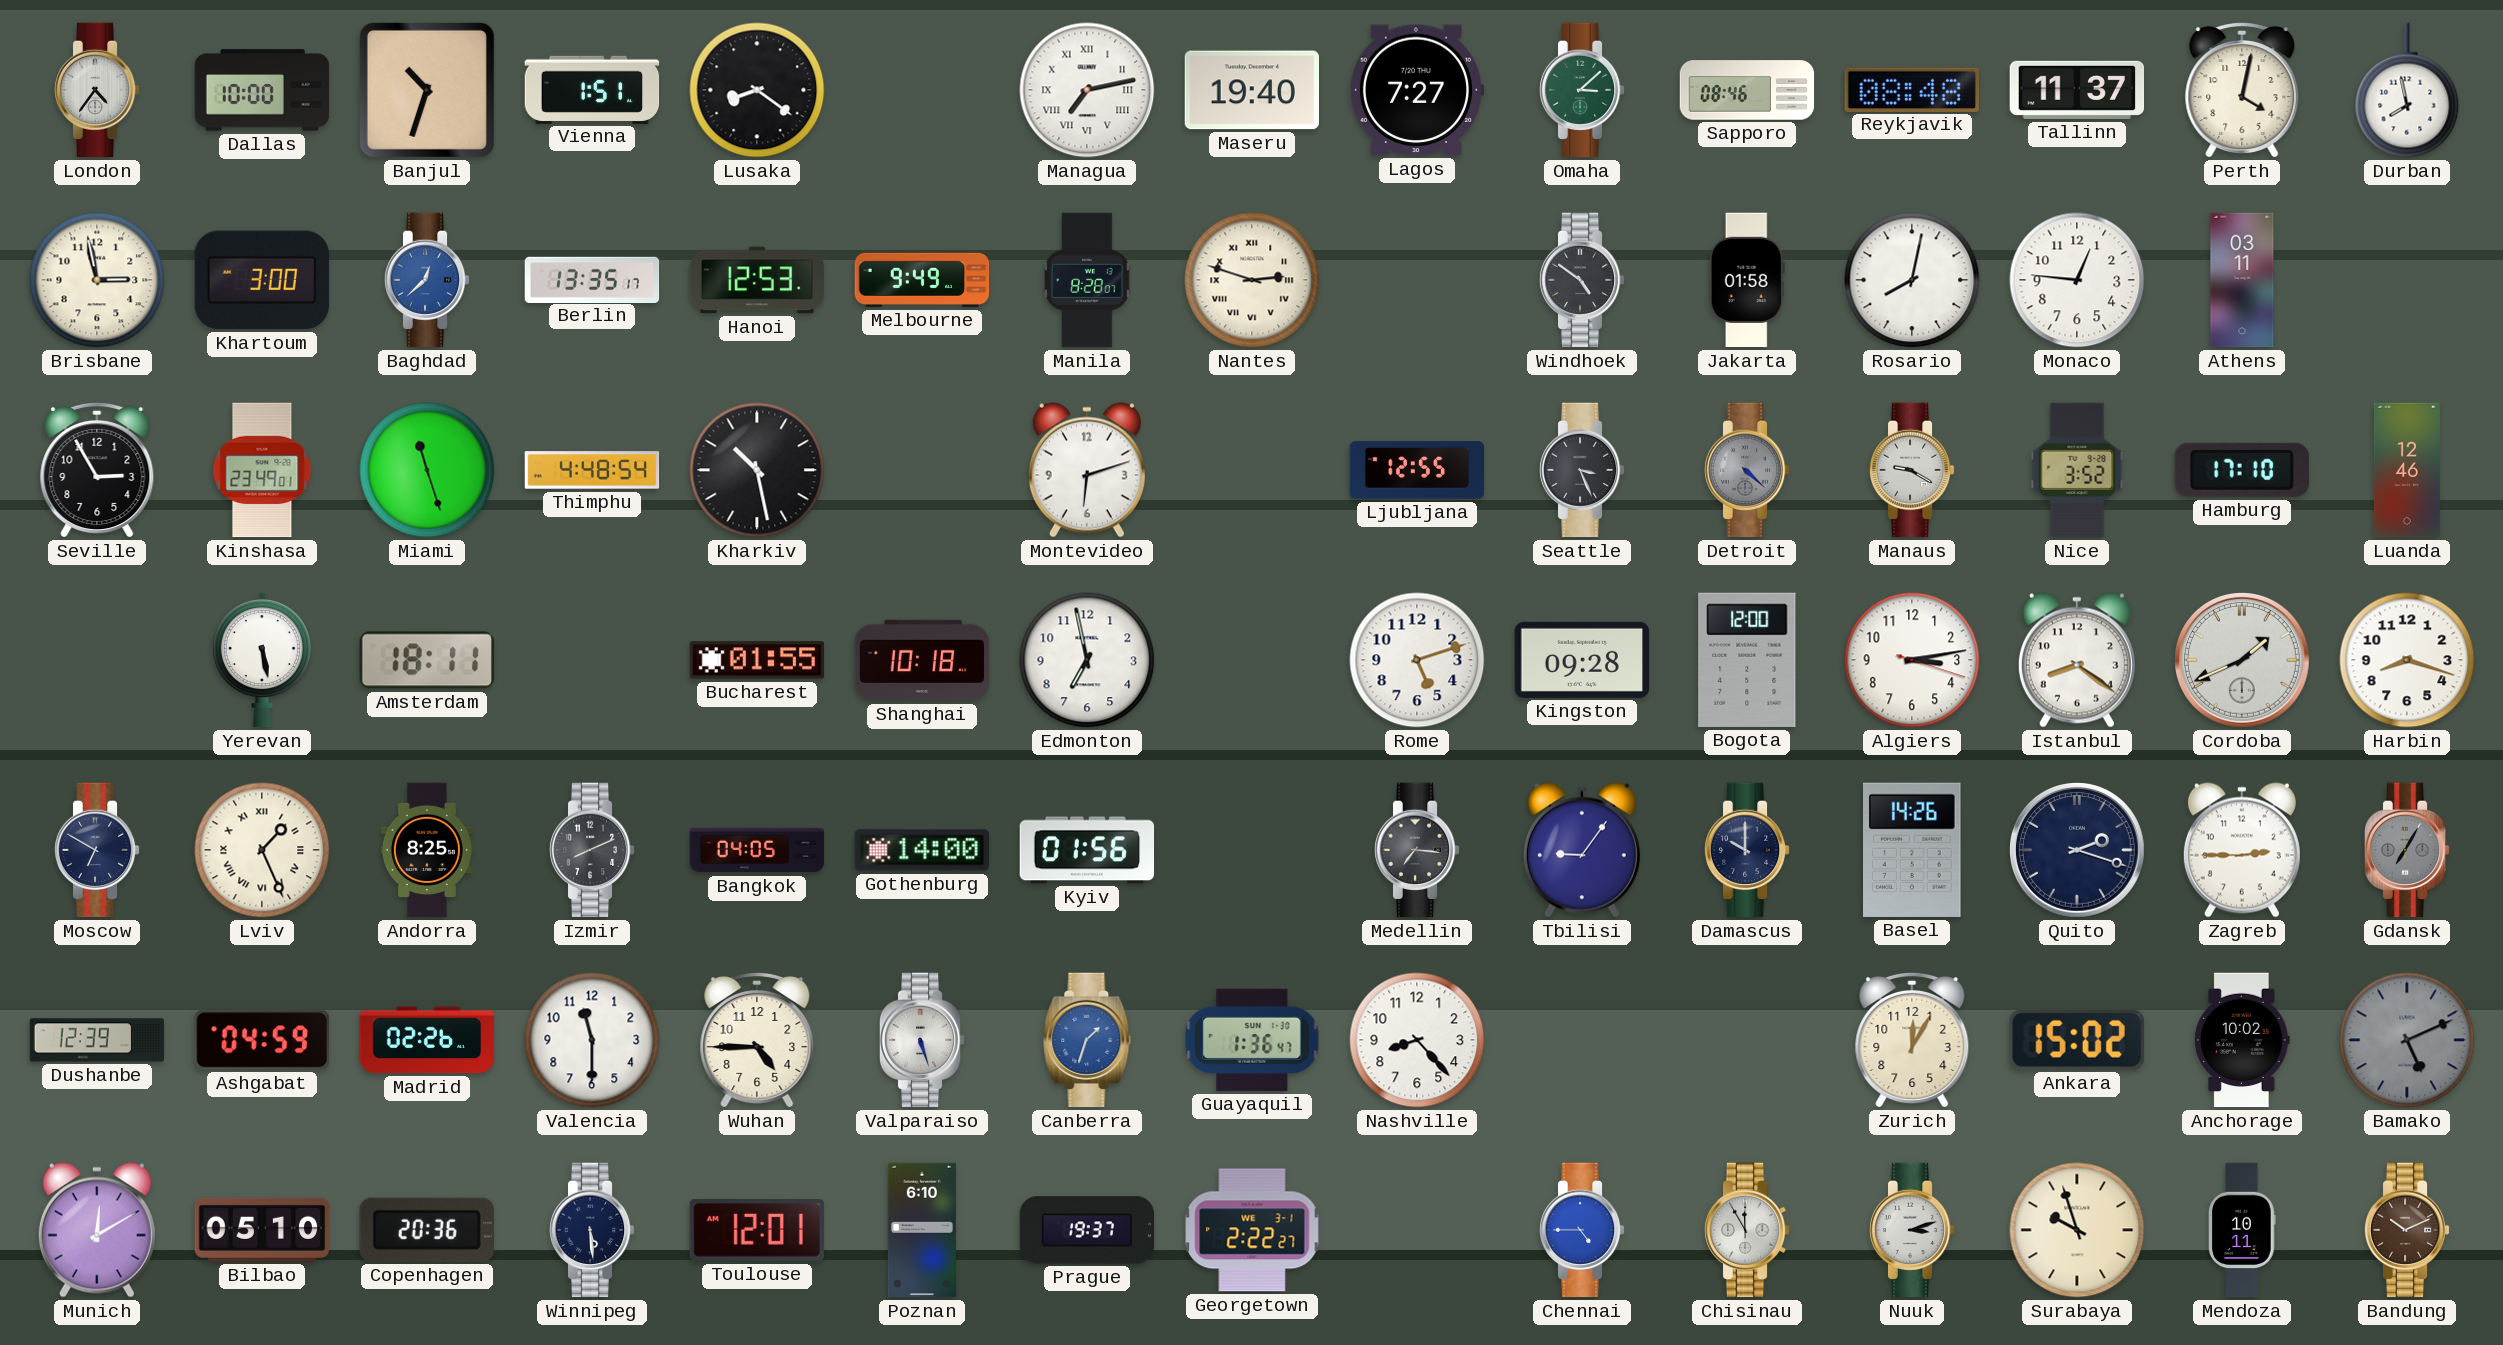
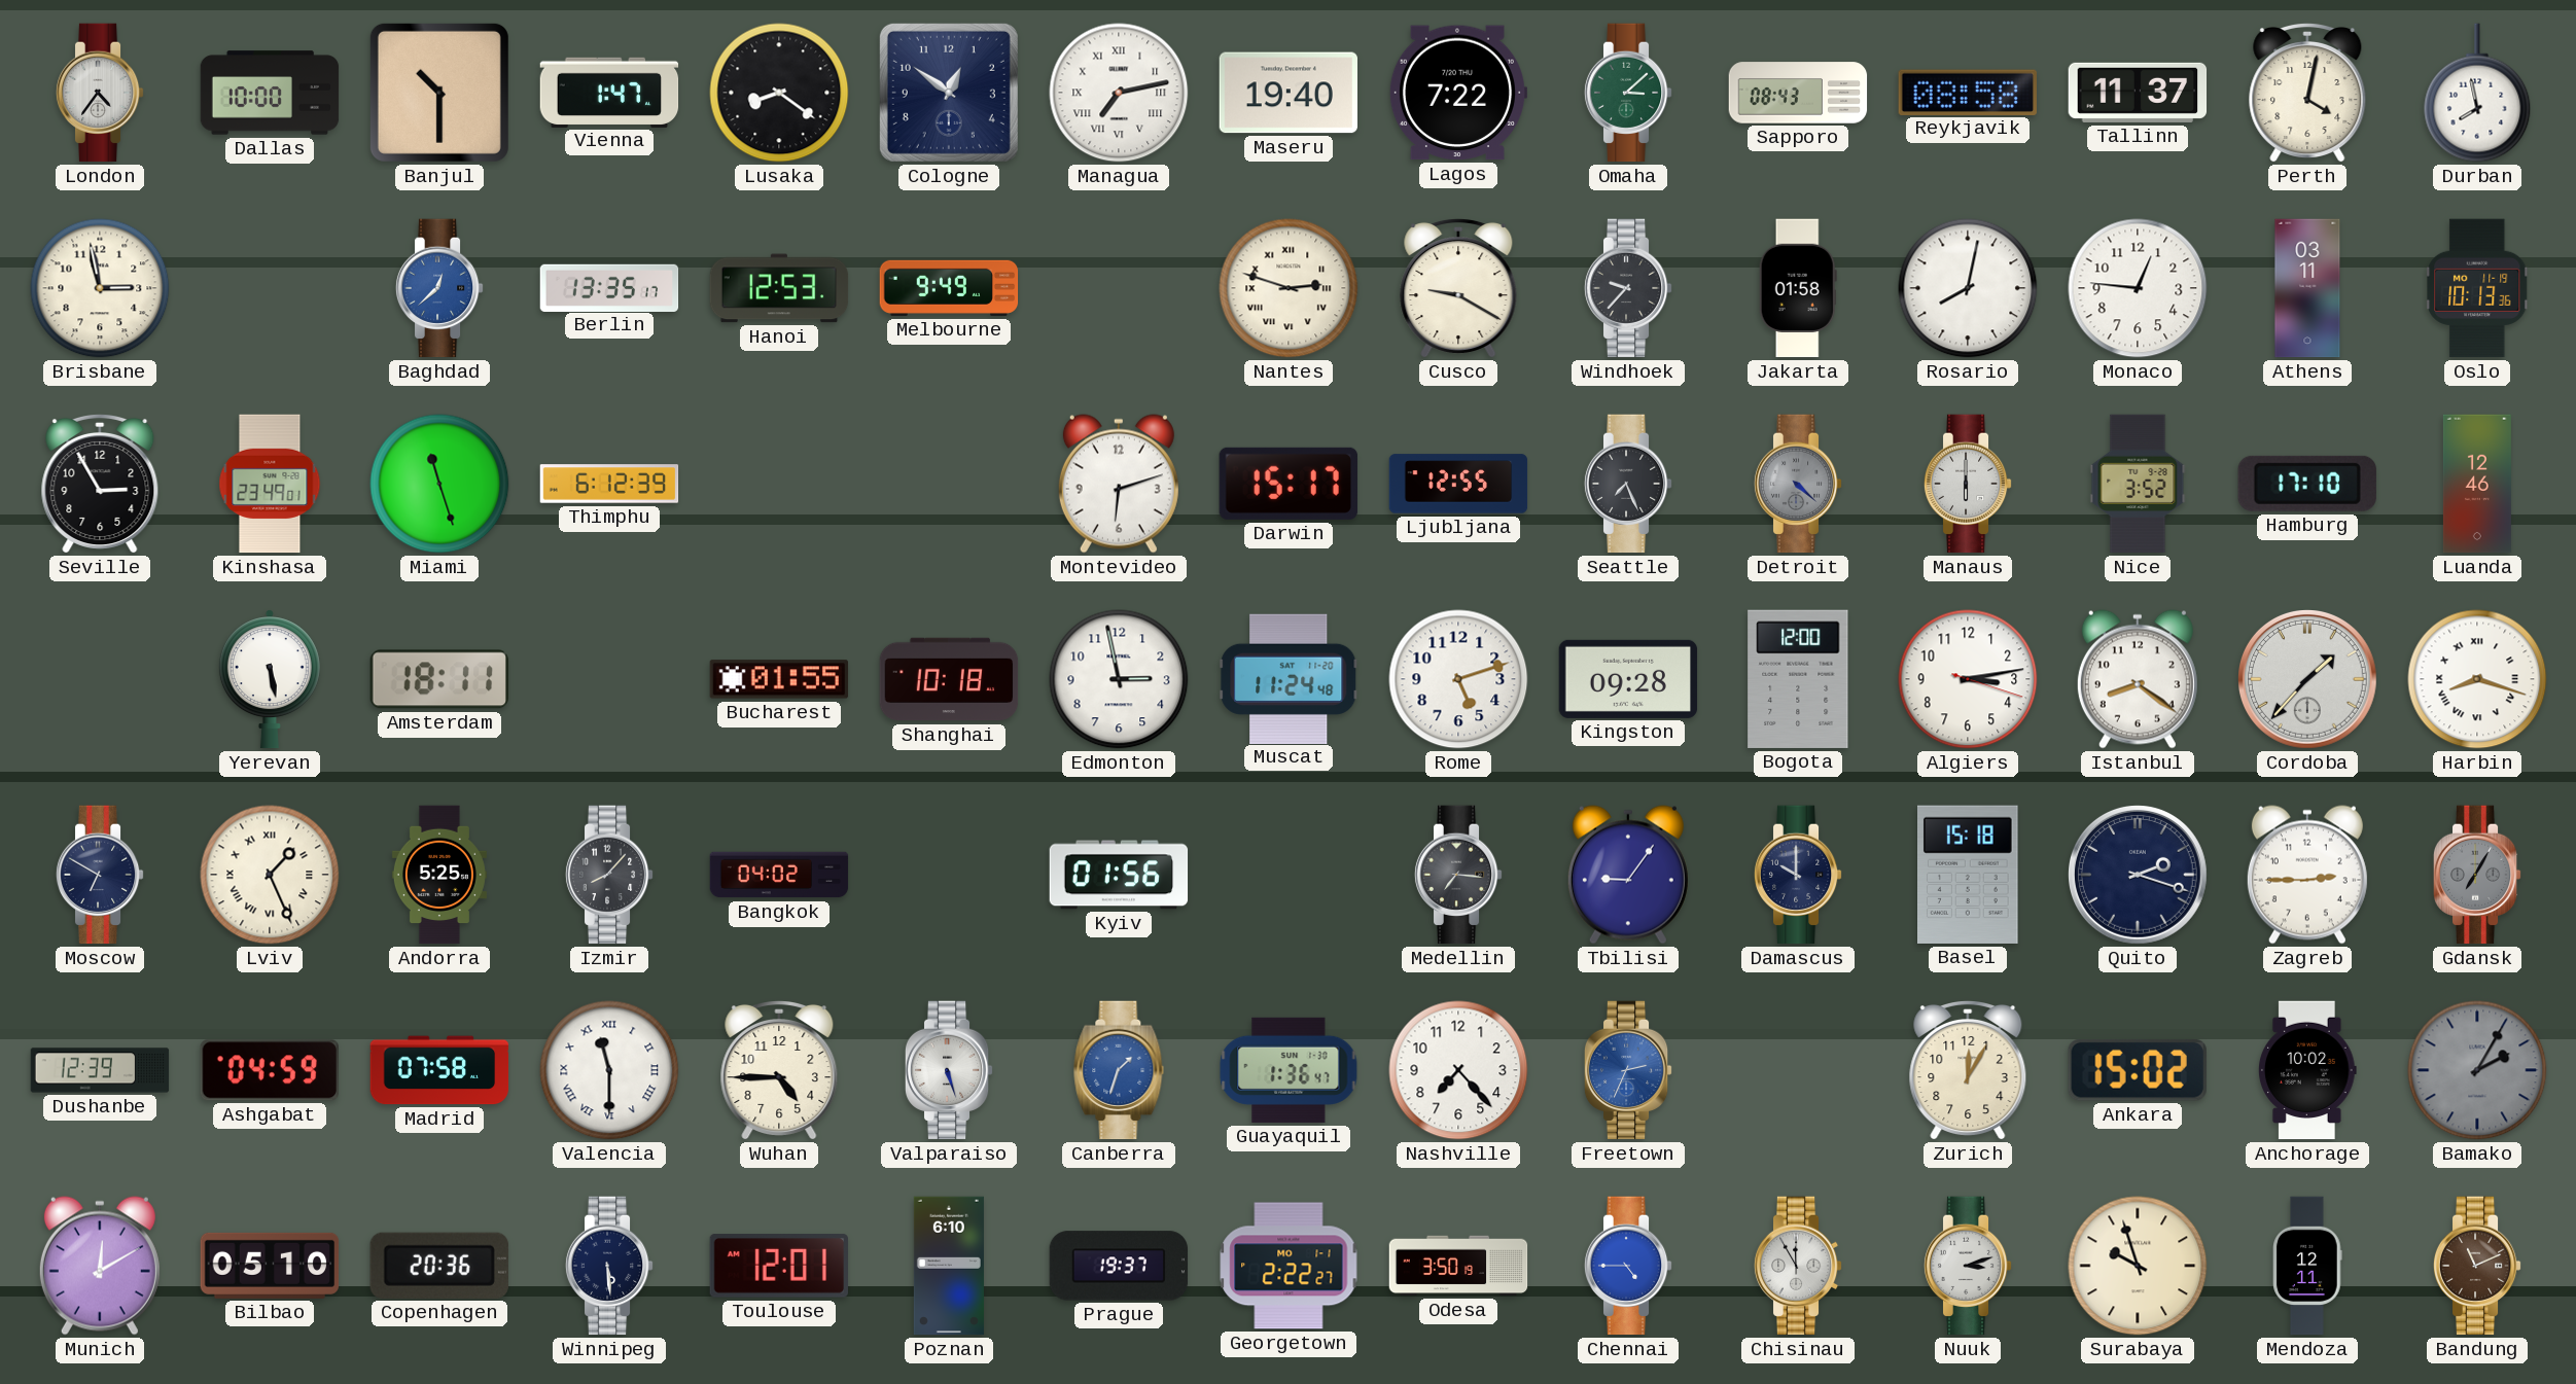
Banjul: 10:33 -> 10:30 (439, 93)
Vienna: 1:51 -> 1:47 (609, 92)
Cologne: none -> 12:51 (949, 93)
Lagos: 7:27 -> 7:22 (1457, 93)
Sapporo: 08:46 -> 08:43 (1798, 93)
Reykjavik: 08:48 -> 08:58 (1968, 92)
Khartoum: 3:00 -> none (261, 280)
Manila: 8:28 -> none (1087, 280)
Cusco: none -> 9:20 (1458, 288)
Windhoek: 4:51 -> 9:37 (1628, 288)
Oslo: none -> 10:13 (2478, 288)
Thimphu: 4:48 -> 6:12 (609, 484)
Kharkiv: 10:28 -> none (757, 470)
Darwin: none -> 15:17 (1289, 484)
Seattle: 3:26 -> 7:26 (1628, 484)
Manaus: 9:20 -> 6:00 (1968, 484)
Edmonton: 6:58 -> 2:58 (1119, 679)
Muscat: none -> 11:24 (1289, 678)
Cordoba: 1:41 -> 1:37 (2308, 680)
Harbin numerals: Arabic -> Roman (2477, 679)
Andorra: 8:25 -> 5:25 (439, 875)
Izmir: 8:11 -> 8:07 (609, 875)
Bangkok: 04:05 -> 04:02 (779, 875)
Gothenburg: 14:00 -> none (922, 850)
Basel: 14:26 -> 15:18 (1969, 875)
Madrid: 02:26 -> 07:58 (439, 1070)
Valencia numerals: Arabic -> Roman (609, 1070)
Nashville: 8:23 -> 7:23 (1458, 1070)
Freetown: none -> 2:34 (1628, 1070)
Bamako: 5:11 -> 2:05 (2477, 1070)
Georgetown date: WE 3-1 -> MO 1-1 (1289, 1266)
Odesa: none -> 3:50 (1458, 1266)
Mendoza: 10:11 -> 12:11 (2307, 1266)
Bandung: 10:11 -> 11:11 (2477, 1266)
